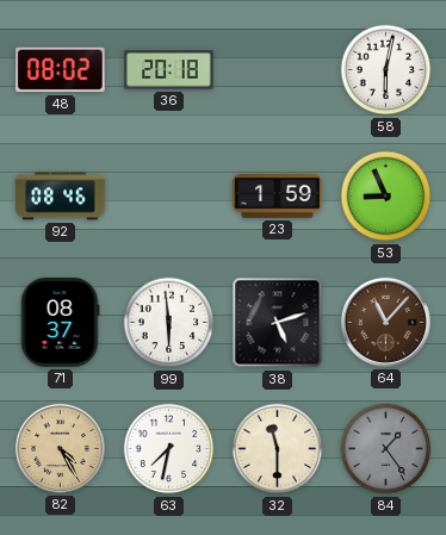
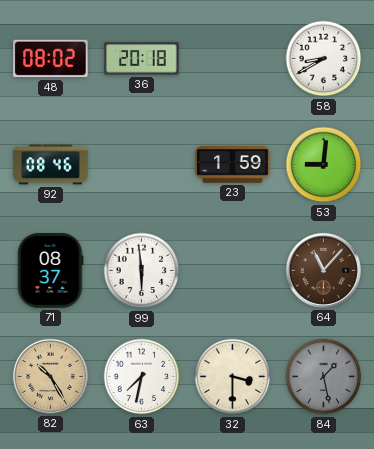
58: 6:02 -> 8:40 (324, 59)
53: 8:56 -> 9:01 (324, 165)
38: 5:12 -> none (278, 323)
82: 4:25 -> 10:25 (50, 376)
32: 11:30 -> 3:30 (233, 377)
84: 1:24 -> 1:28 (324, 377)
